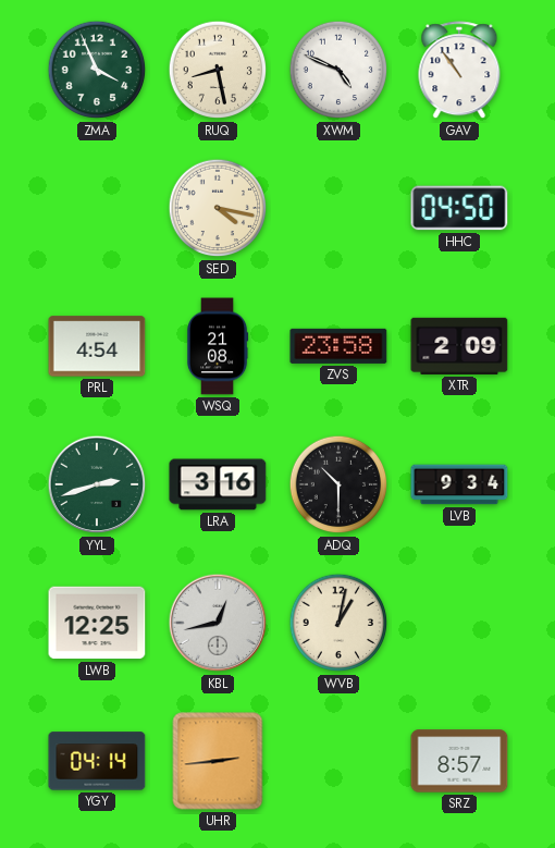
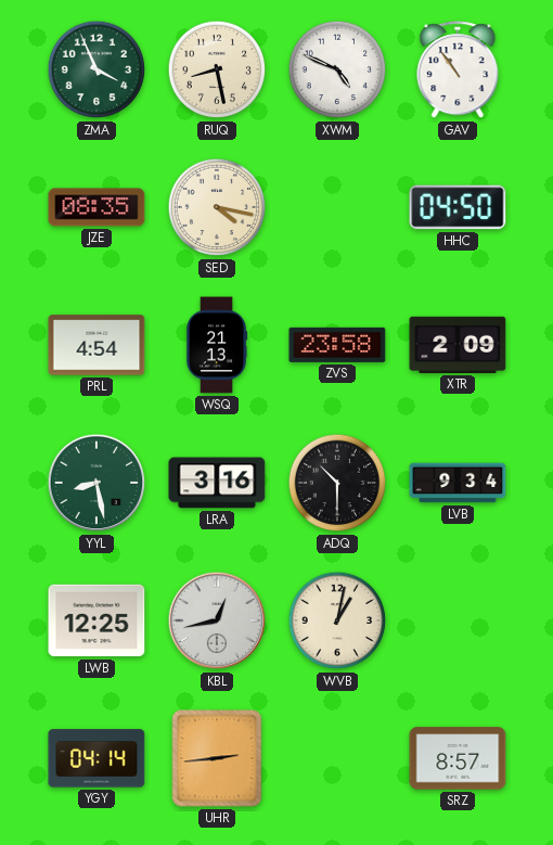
JZE: none -> 08:35 (97, 207)
WSQ: 21:08 -> 21:13 (217, 345)
YYL: 2:42 -> 8:28 (97, 483)
